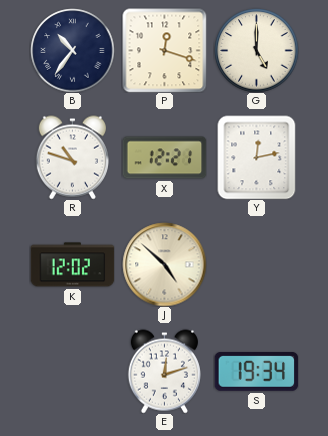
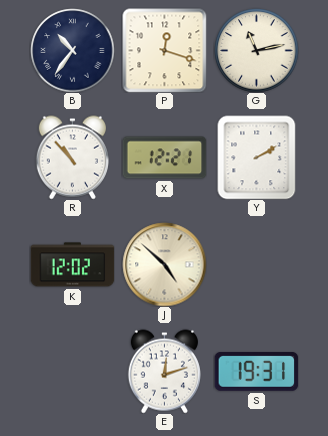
G: 5:00 -> 11:13 (256, 50)
R: 10:48 -> 10:53 (72, 157)
Y: 12:13 -> 2:10 (257, 157)
S: 19:34 -> 19:31 (256, 371)
